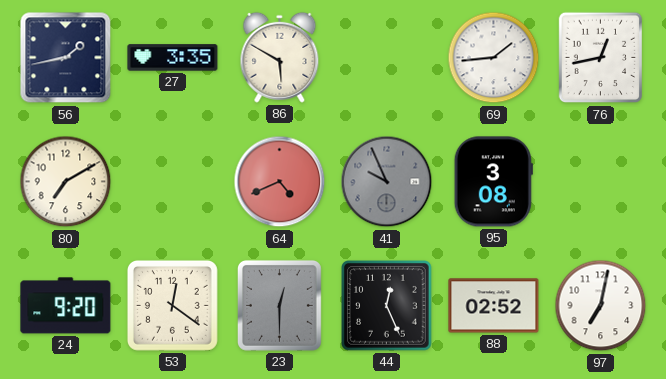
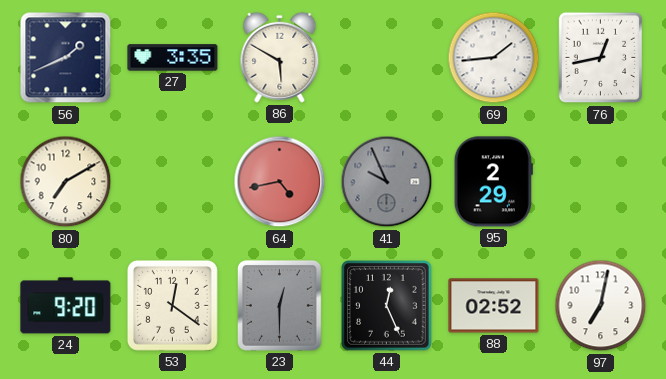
56: 1:43 -> 1:41 (66, 58)
64: 4:41 -> 4:43 (280, 182)
95: 3:08 -> 2:29 (493, 182)
